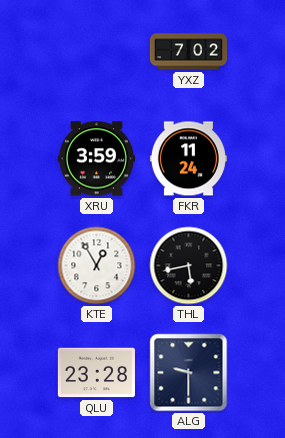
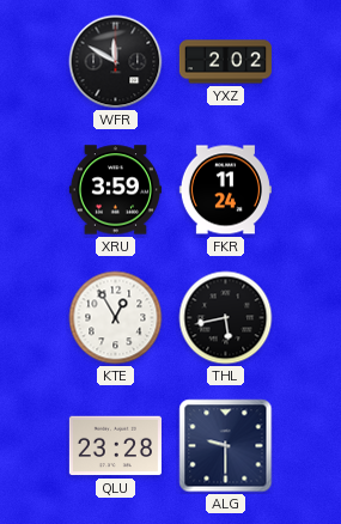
WFR: none -> 11:50 (116, 62)
YXZ: 7:02 -> 2:02 (225, 62)
